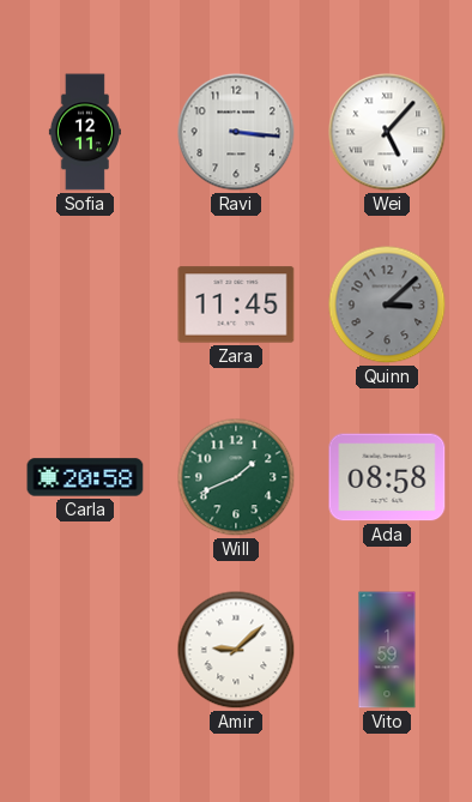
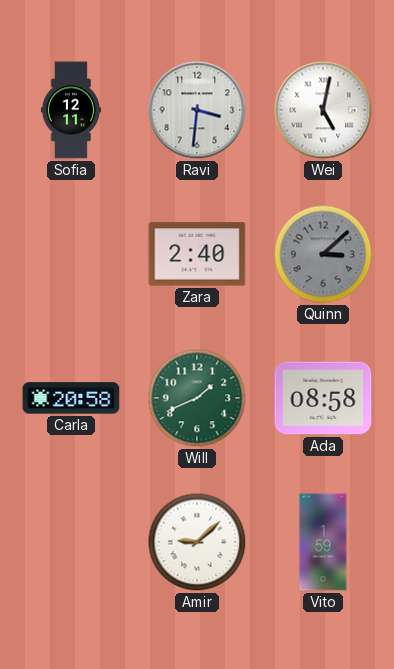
Ravi: 3:16 -> 3:31 (197, 110)
Wei: 5:07 -> 5:02 (323, 110)
Zara: 11:45 -> 2:40 (197, 254)
